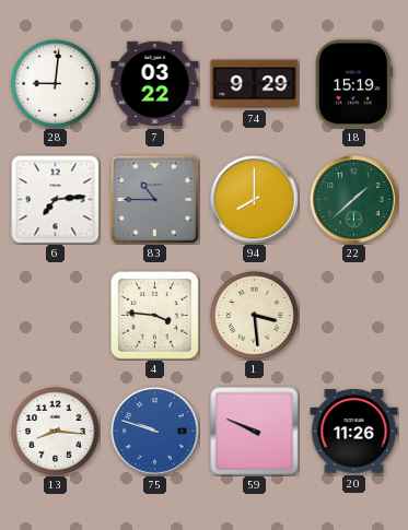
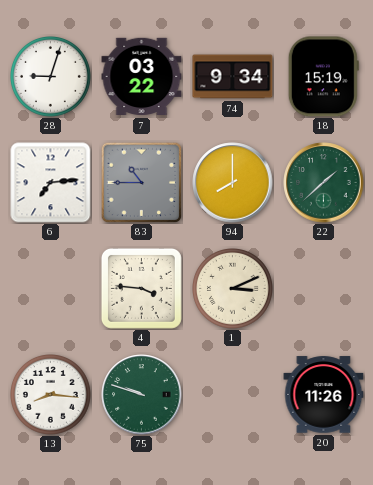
28: 9:01 -> 9:03 (51, 77)
74: 9:29 -> 9:34 (233, 77)
1: 3:29 -> 3:11 (233, 289)
75 dial: blue -> green (142, 395)
59: 9:49 -> none (255, 432)
